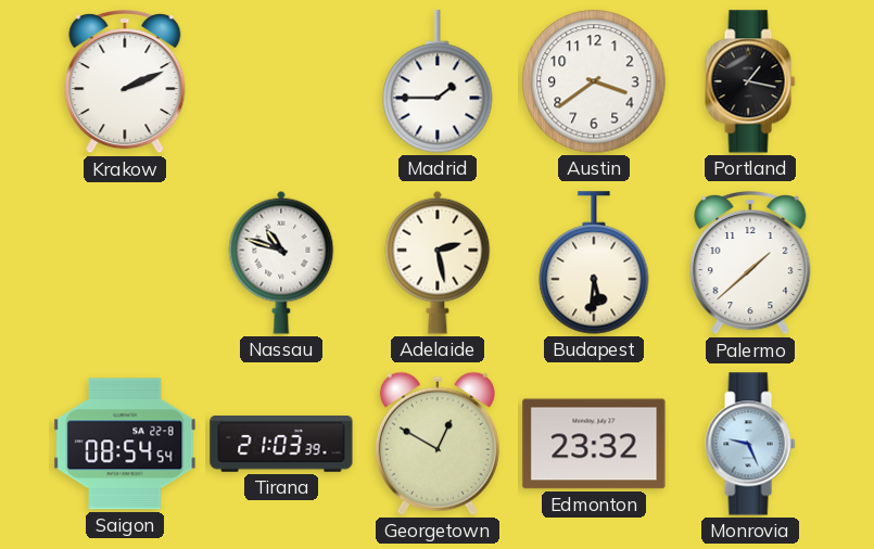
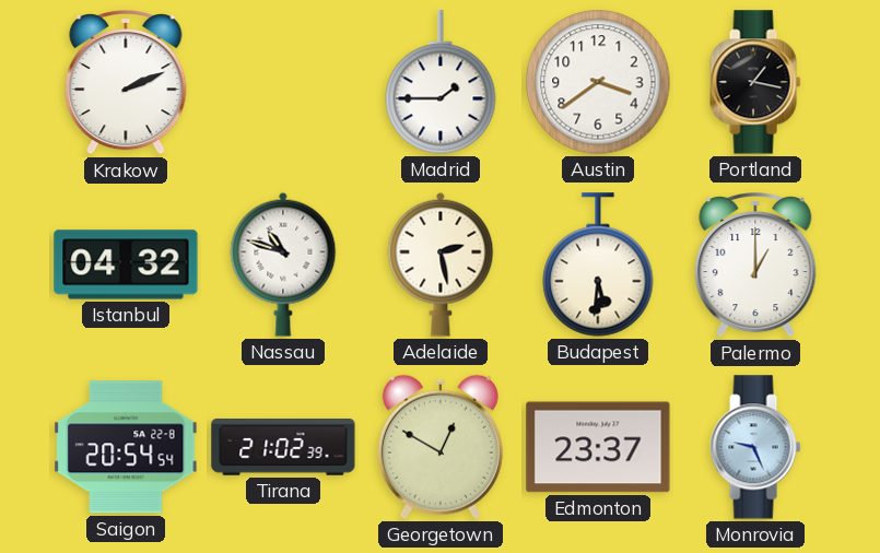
Istanbul: none -> 04:32 (126, 264)
Palermo: 1:38 -> 1:00 (755, 266)
Saigon: 08:54 -> 20:54 (126, 447)
Tirana: 21:03 -> 21:02 (283, 448)
Edmonton: 23:32 -> 23:37 (598, 447)
